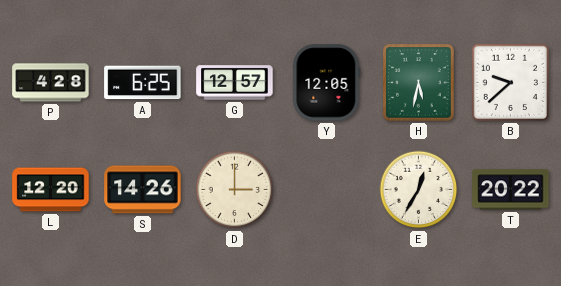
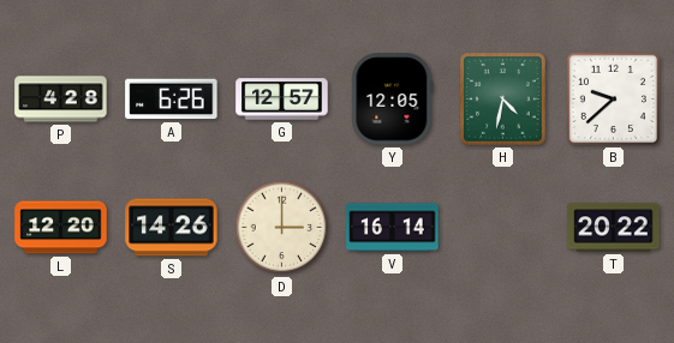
A: 6:25 -> 6:26 (172, 100)
H: 5:32 -> 4:32 (503, 100)
V: none -> 16:14 (393, 228)
E: 12:35 -> none (419, 190)
